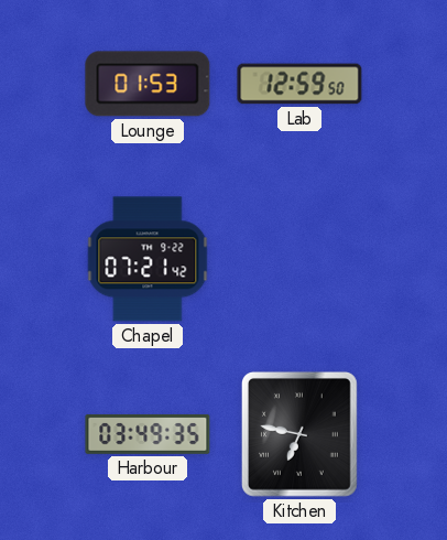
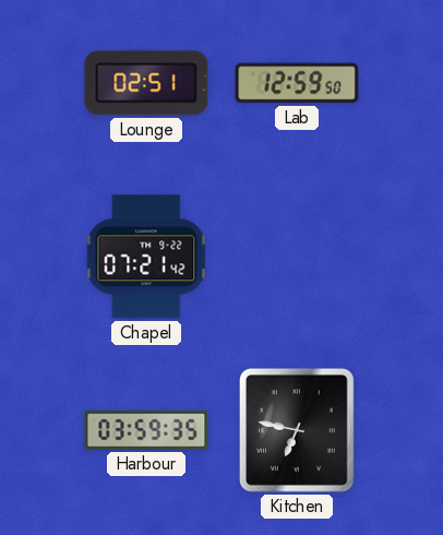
Lounge: 01:53 -> 02:51 (146, 83)
Harbour: 03:49 -> 03:59 (146, 430)
